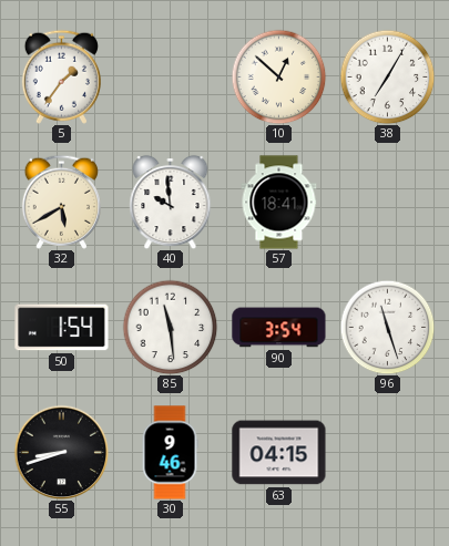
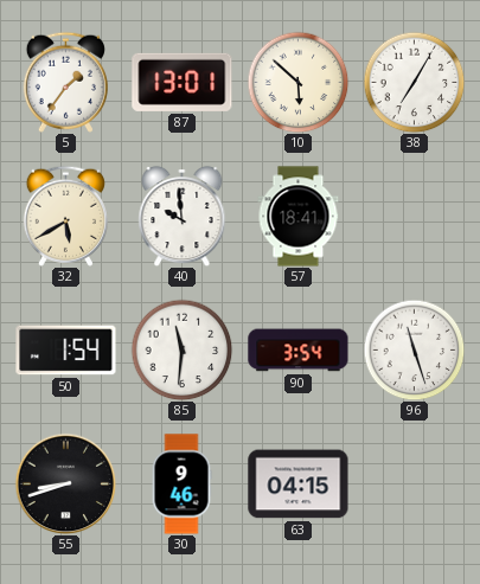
87: none -> 13:01 (183, 82)
10: 12:52 -> 5:52 (297, 82)
85: 11:29 -> 11:31 (181, 349)
